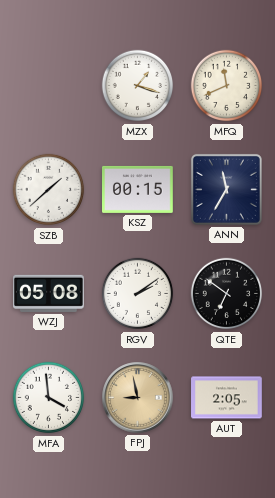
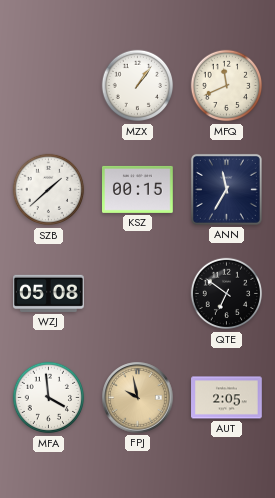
MZX: 1:18 -> 1:06 (138, 86)
RGV: 2:09 -> none (138, 294)
FPJ: 8:58 -> 9:58 (138, 398)
